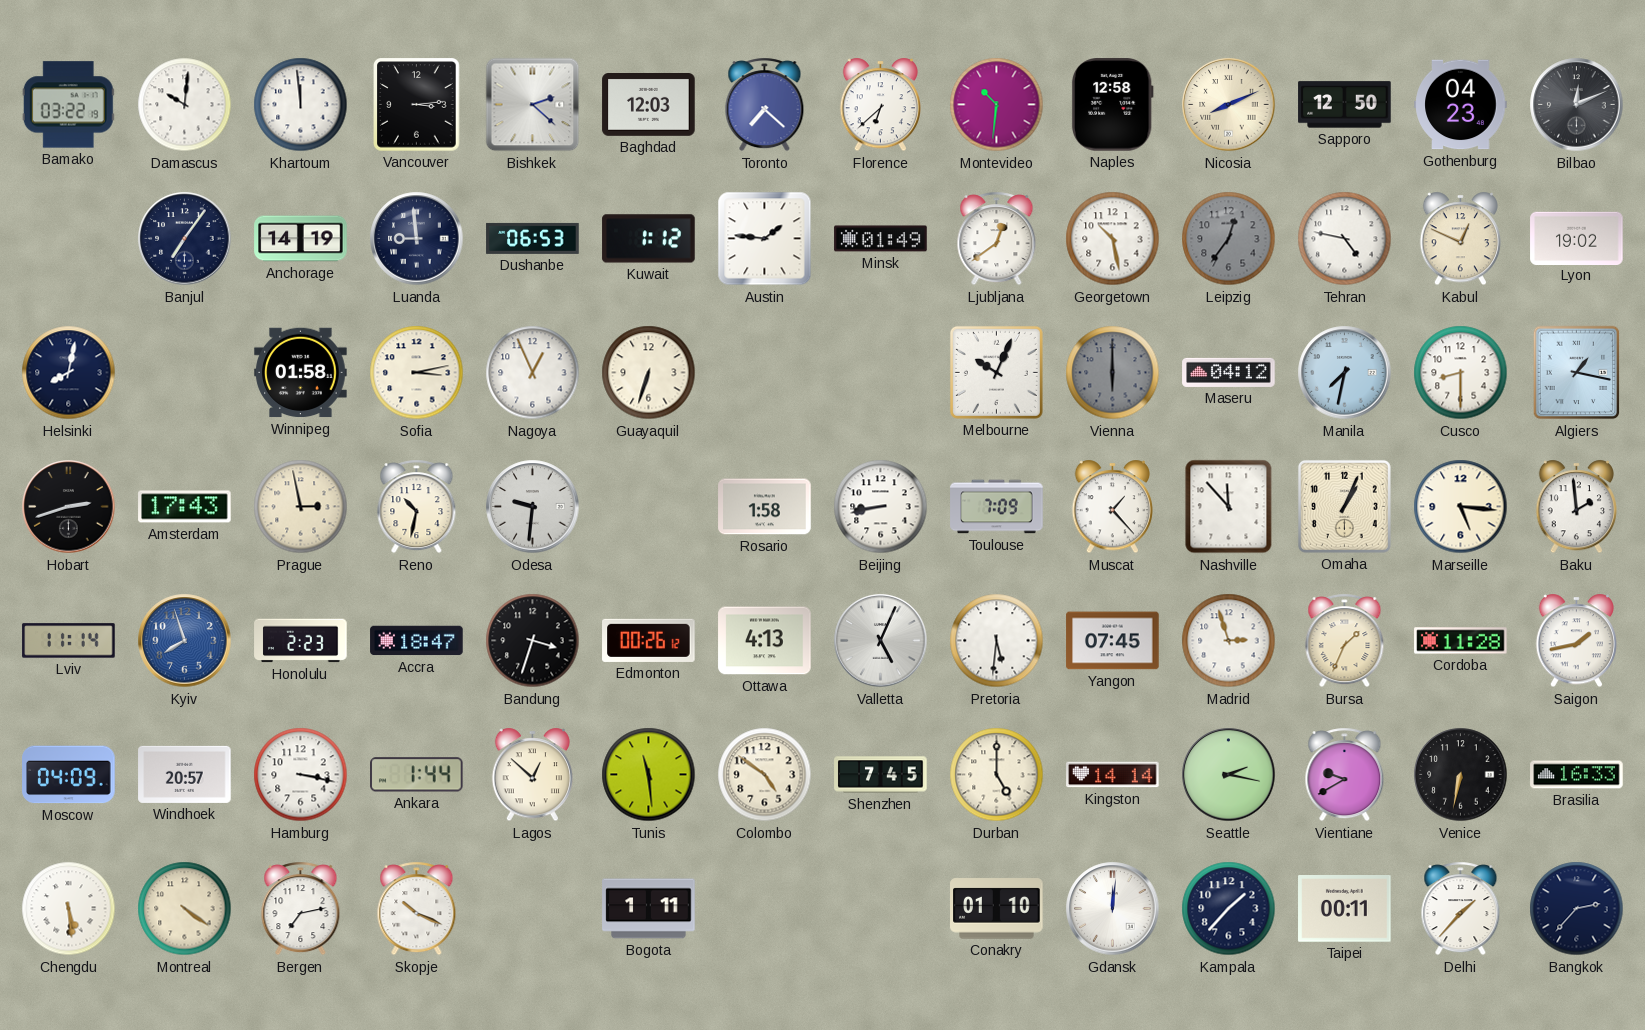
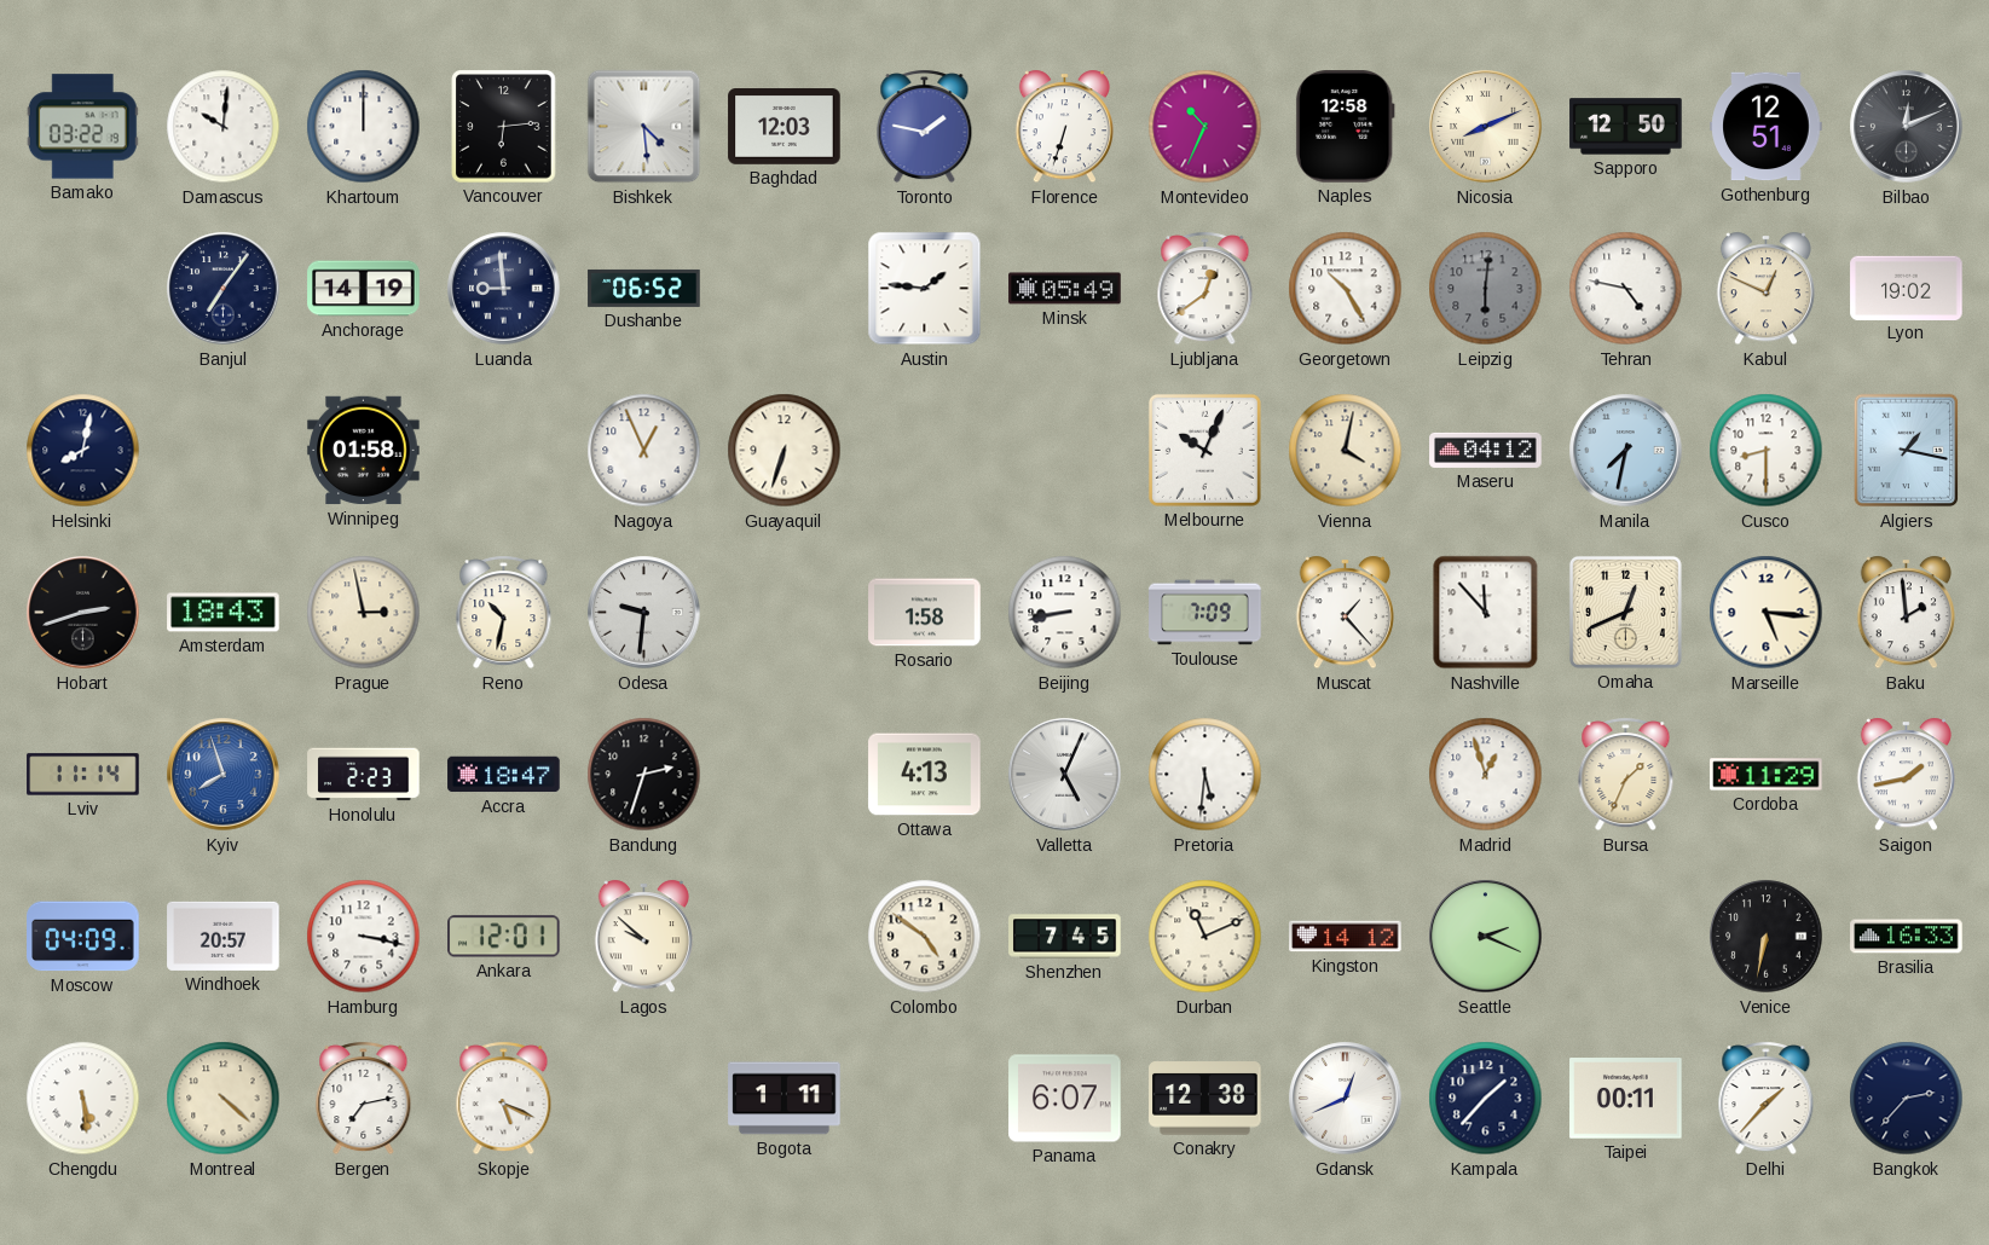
Khartoum: 11:59 -> 12:00 (364, 127)
Vancouver: 3:14 -> 6:14 (504, 127)
Bishkek: 2:22 -> 4:29 (644, 127)
Toronto: 7:22 -> 1:47 (925, 127)
Florence: 6:38 -> 6:33 (1064, 127)
Montevideo: 10:31 -> 10:34 (1205, 127)
Gothenburg: 04:23 -> 12:51 (1767, 127)
Dushanbe: 06:53 -> 06:52 (644, 288)
Kuwait: 1:12 -> none (649, 239)
Minsk: 01:49 -> 05:49 (1065, 289)
Georgetown: 10:28 -> 10:25 (1346, 289)
Leipzig: 12:36 -> 6:01 (1486, 289)
Sofia: 3:13 -> none (417, 373)
Vienna: 6:00 -> 4:02 (1346, 451)
Vienna dial: grey -> cream (1346, 451)
Amsterdam: 17:43 -> 18:43 (224, 613)
Omaha: 1:04 -> 12:41 (1625, 612)
Bandung: 3:33 -> 2:33 (644, 775)
Edmonton: 00:26 -> none (649, 640)
Yangon: 07:45 -> none (1113, 641)
Madrid: 2:57 -> 12:57 (1486, 775)
Cordoba: 11:28 -> 11:29 (1767, 775)
Ankara: 1:44 -> 12:01 (504, 937)
Lagos: 12:52 -> 9:52 (643, 937)
Tunis: 11:29 -> none (649, 775)
Durban: 5:00 -> 11:11 (1205, 937)
Kingston: 14:14 -> 14:12 (1346, 937)
Seattle: 2:17 -> 2:19 (1486, 937)
Vientiane: 9:40 -> none (1345, 775)
Montreal: 4:21 -> 4:22 (224, 1099)
Skopje: 10:19 -> 5:19 (504, 1099)
Panama: none -> 6:07 (1065, 1099)
Conakry: 01:10 -> 12:38 (1205, 1099)
Gdansk: 12:01 -> 12:41 (1346, 1099)
